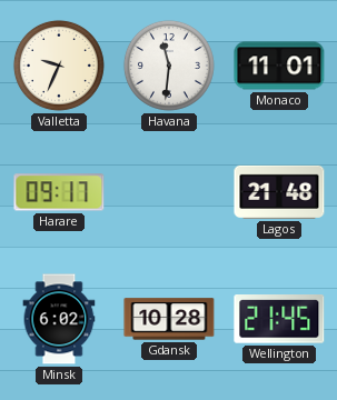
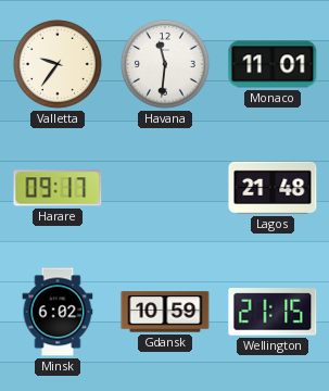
Valletta: 9:34 -> 9:36 (58, 64)
Gdansk: 10:28 -> 10:59 (165, 312)
Wellington: 21:45 -> 21:15 (273, 313)
